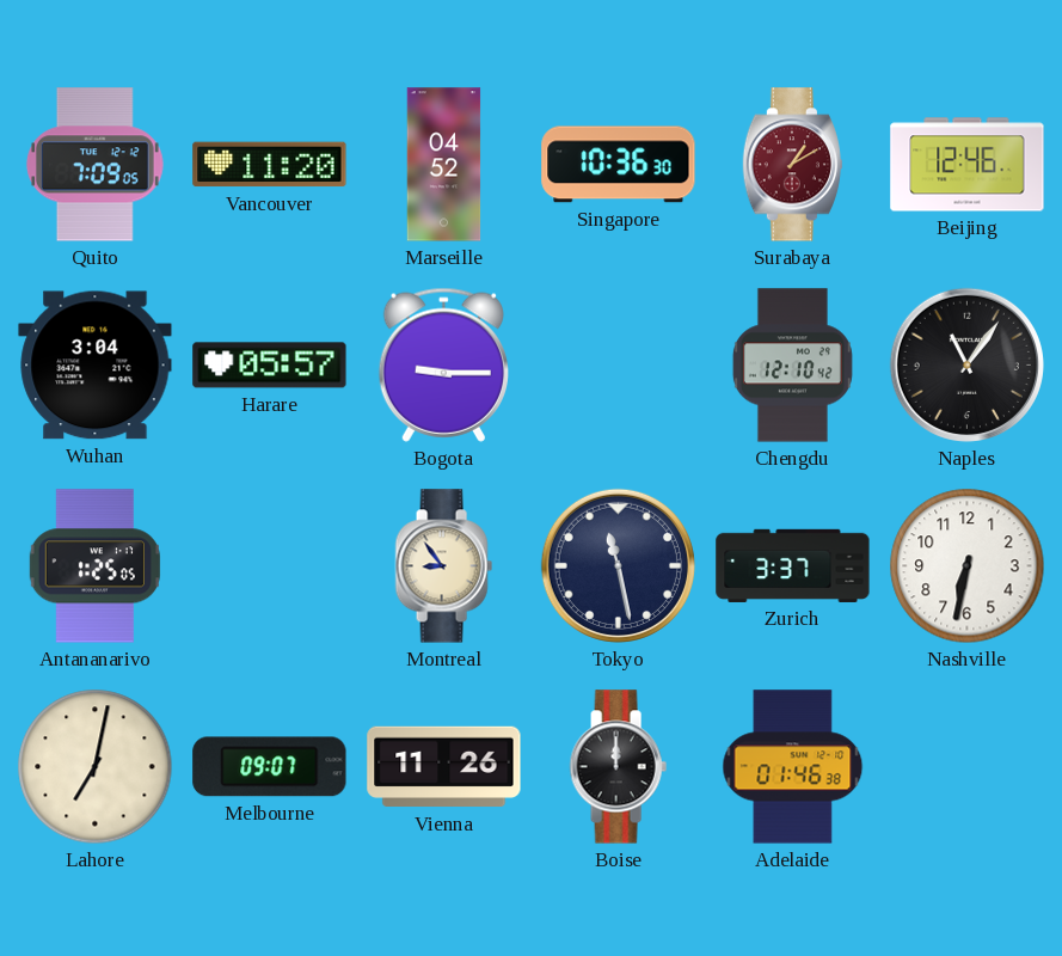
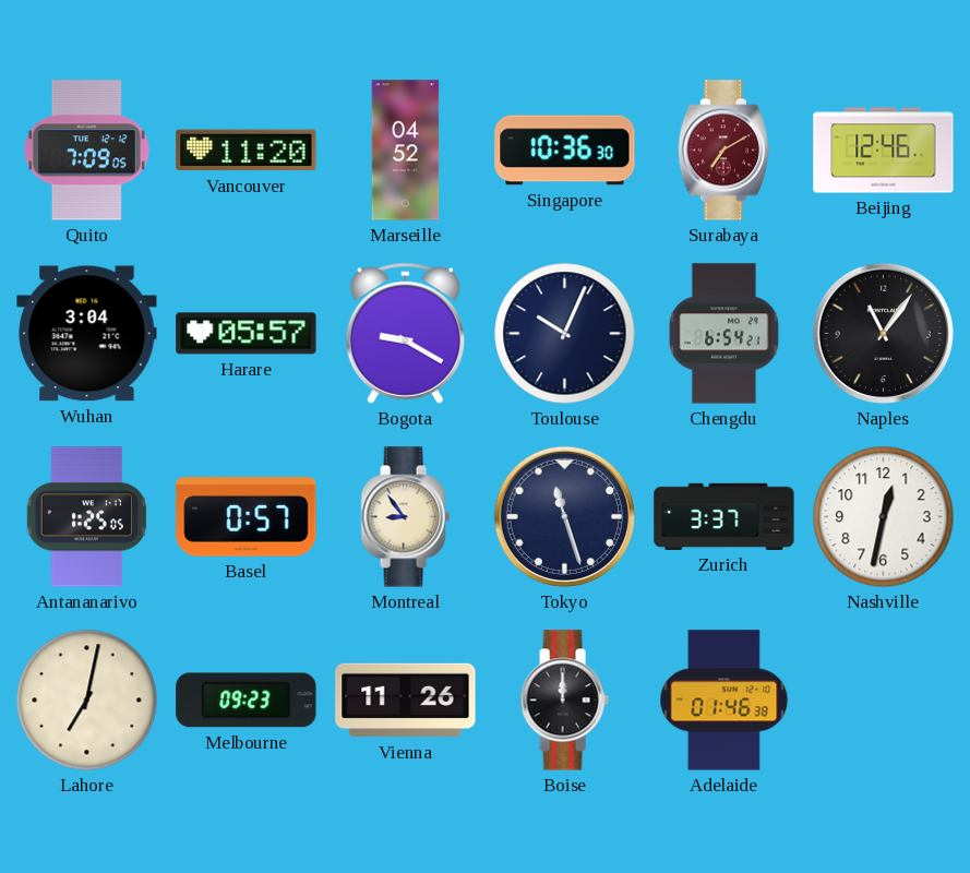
Surabaya: 1:10 -> 7:10 (723, 151)
Bogota: 9:15 -> 9:20 (405, 333)
Toulouse: none -> 10:04 (565, 334)
Chengdu: 12:10 -> 6:54 (723, 334)
Basel: none -> 0:57 (247, 517)
Tokyo: 11:28 -> 11:27 (564, 516)
Nashville: 6:32 -> 12:32 (884, 517)
Melbourne: 09:07 -> 09:23 (247, 701)
